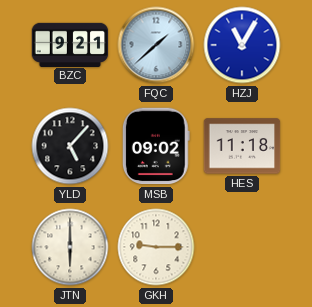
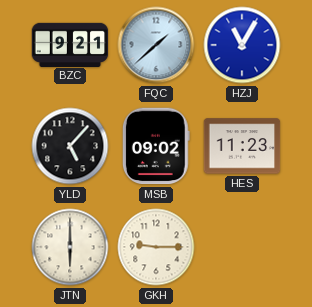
HES: 11:18 -> 11:23 (242, 146)
